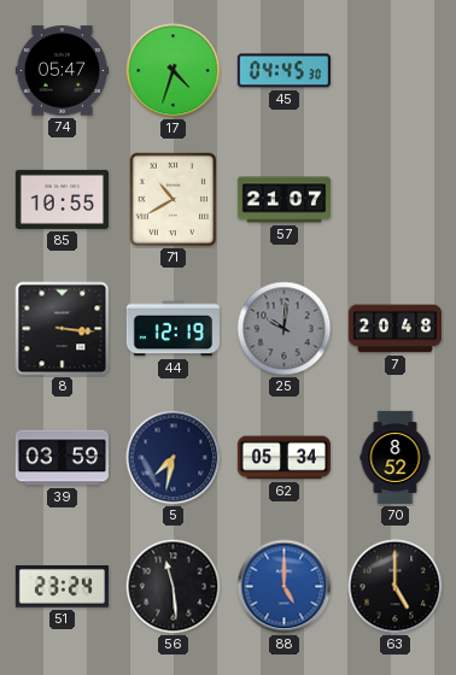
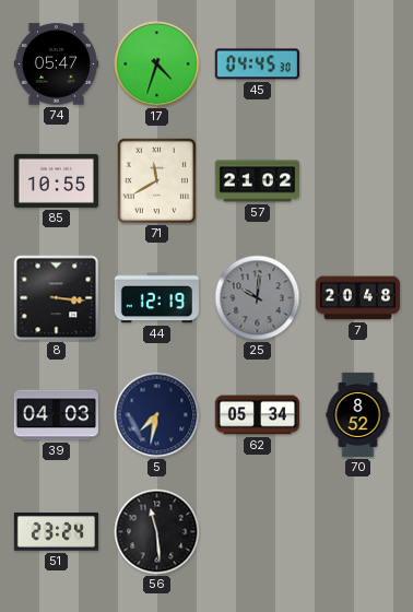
71: 10:40 -> 11:40 (157, 181)
57: 21:07 -> 21:02 (257, 181)
39: 03:59 -> 04:03 (56, 415)
88: 5:00 -> none (285, 587)
63: 5:00 -> none (396, 587)
